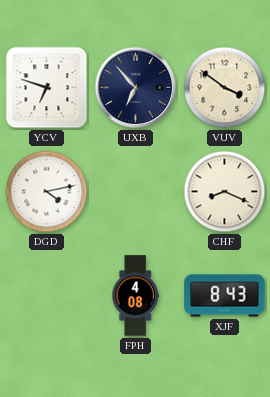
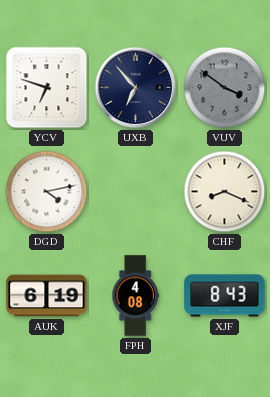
VUV dial: cream -> grey (225, 88)
AUK: none -> 6:19 (47, 296)
